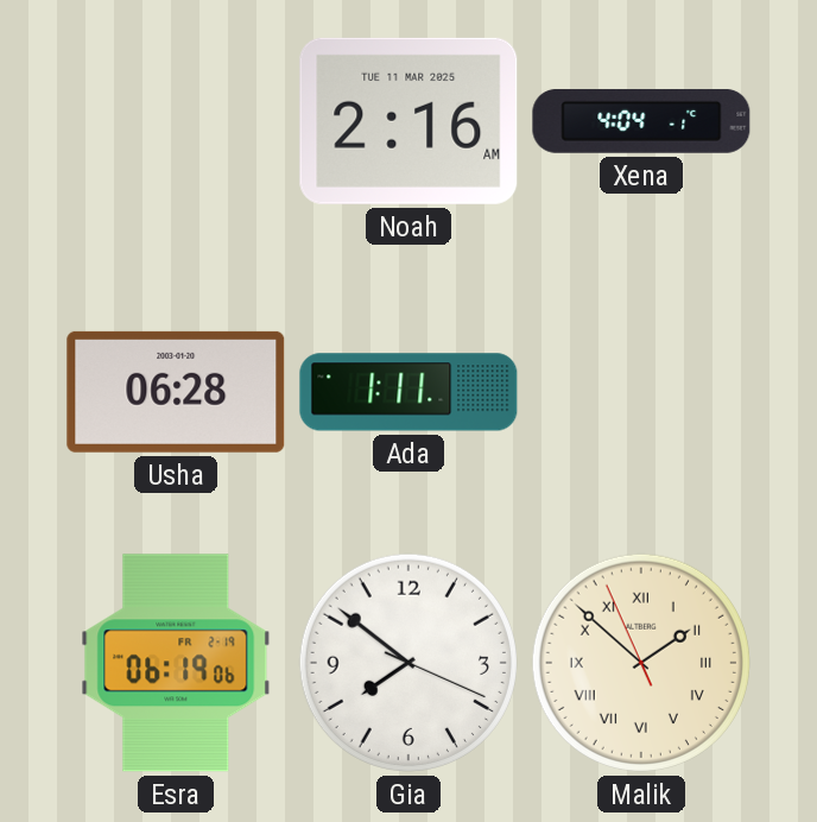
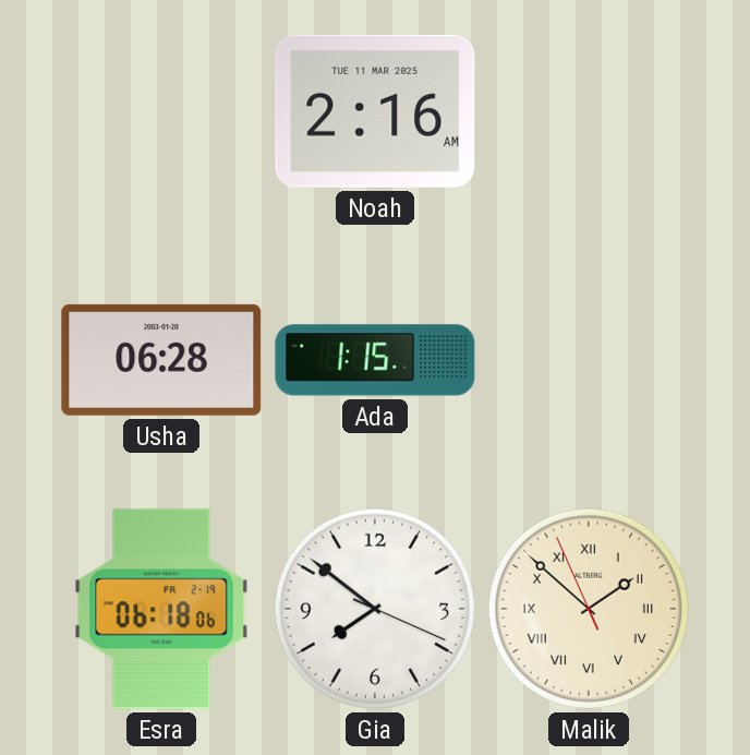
Xena: 4:04 -> none (641, 121)
Ada: 1:11 -> 1:15 (375, 360)
Esra: 06:19 -> 06:18 (161, 609)
